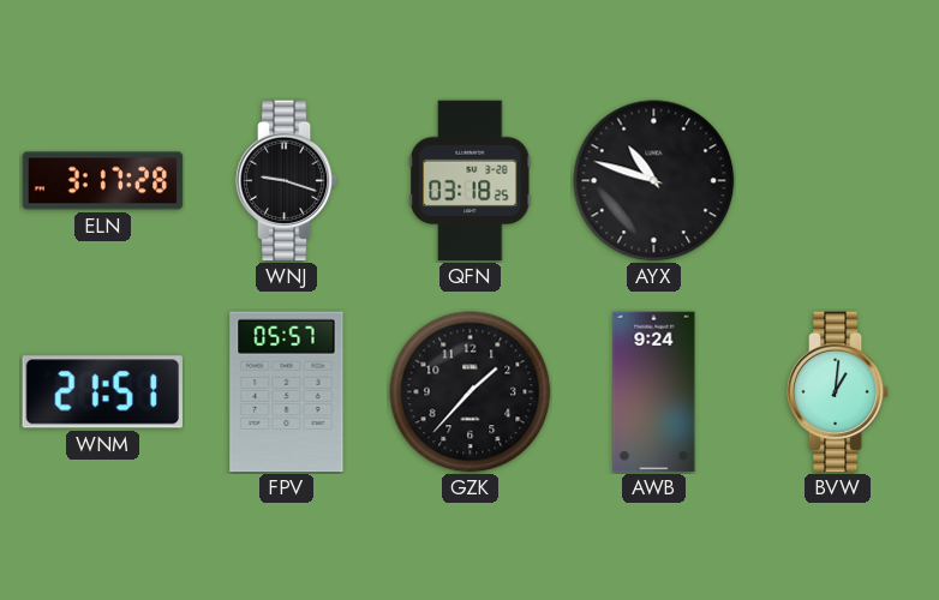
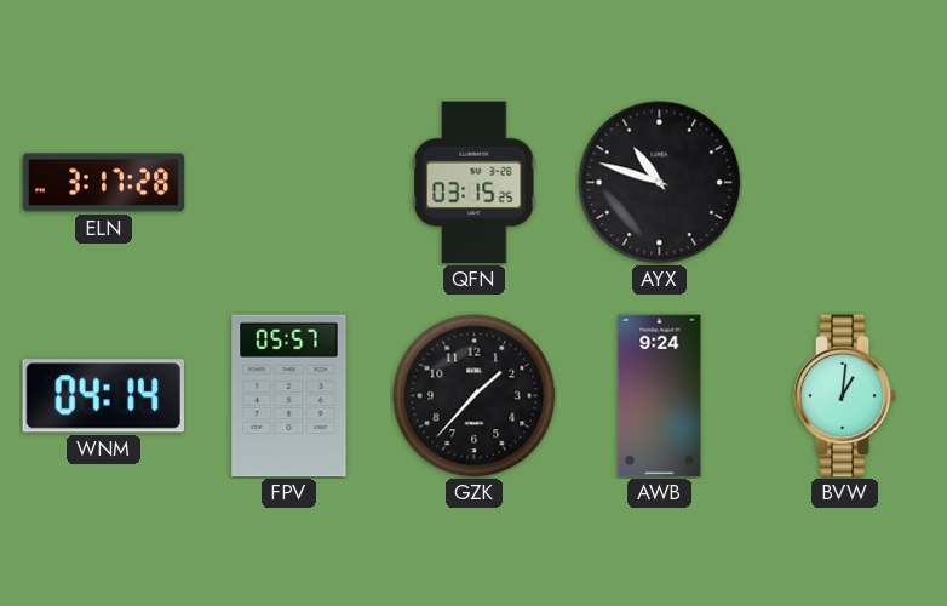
WNJ: 9:18 -> none (287, 181)
QFN: 03:18 -> 03:15 (473, 183)
WNM: 21:51 -> 04:14 (103, 396)
